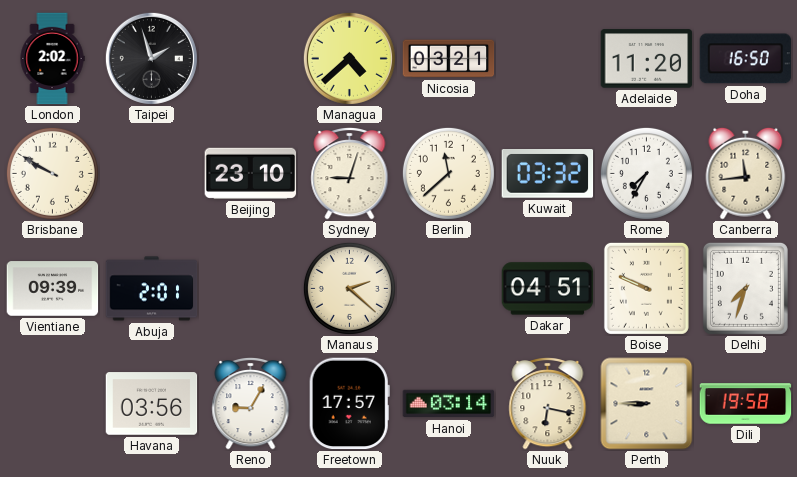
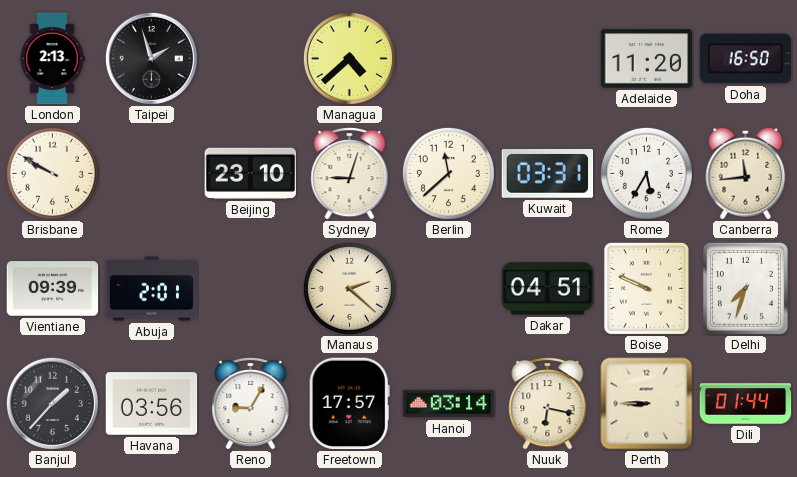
London: 2:02 -> 2:13 (52, 59)
Nicosia: 03:21 -> none (449, 59)
Kuwait: 03:32 -> 03:31 (548, 174)
Rome: 7:35 -> 5:35 (646, 173)
Banjul: none -> 1:37 (52, 403)
Dili: 19:58 -> 01:44 (746, 404)
